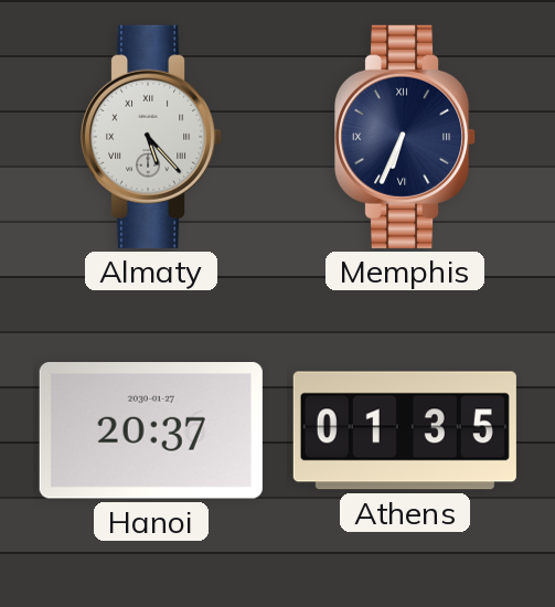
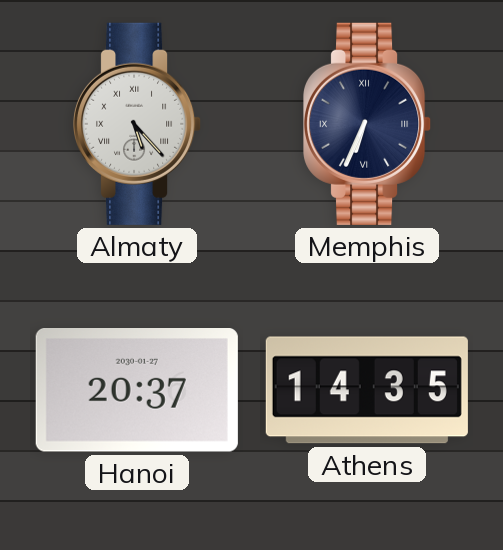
Athens: 01:35 -> 14:35 (367, 390)
